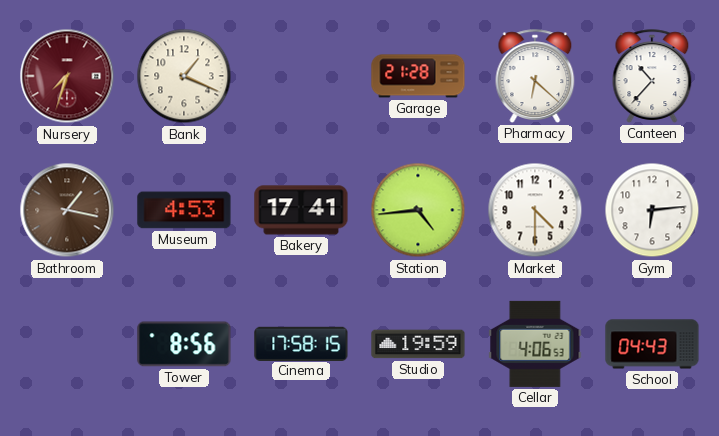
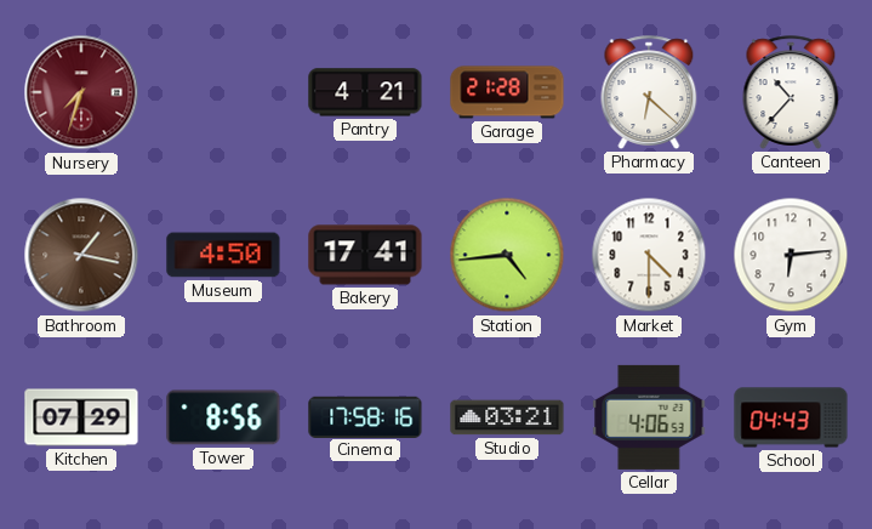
Bank: 1:19 -> none (184, 76)
Pantry: none -> 4:21 (365, 92)
Museum: 4:53 -> 4:50 (223, 255)
Kitchen: none -> 07:29 (81, 417)
Cinema: 17:58:15 -> 17:58:16 (365, 416)
Studio: 19:59 -> 03:21 (507, 417)
